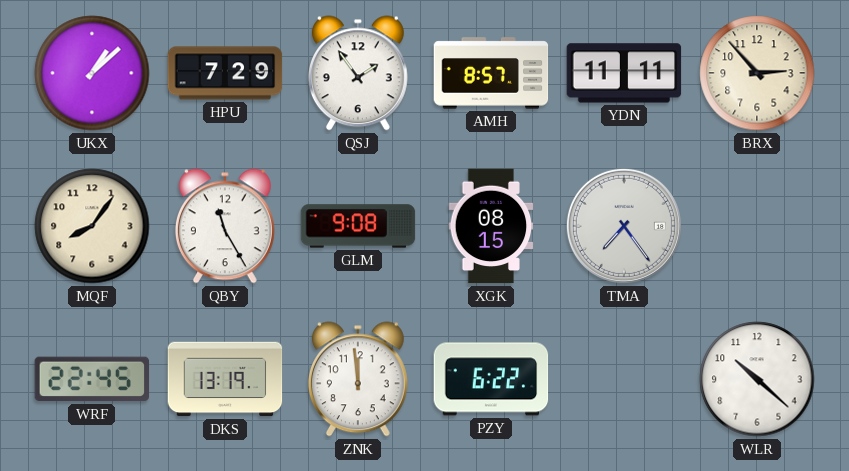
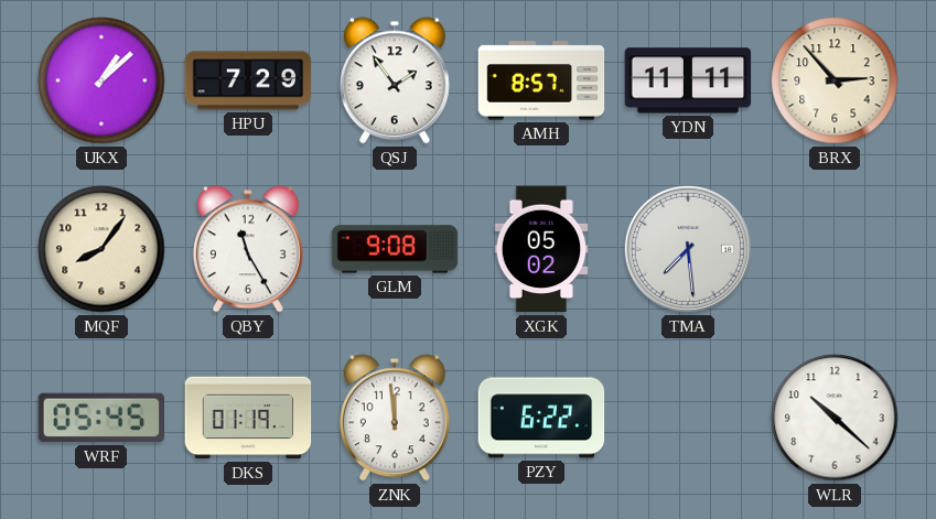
XGK: 08:15 -> 05:02 (541, 249)
TMA: 7:24 -> 7:29 (688, 249)
WRF: 22:45 -> 05:45 (101, 418)
DKS: 13:19 -> 01:19 (248, 418)
